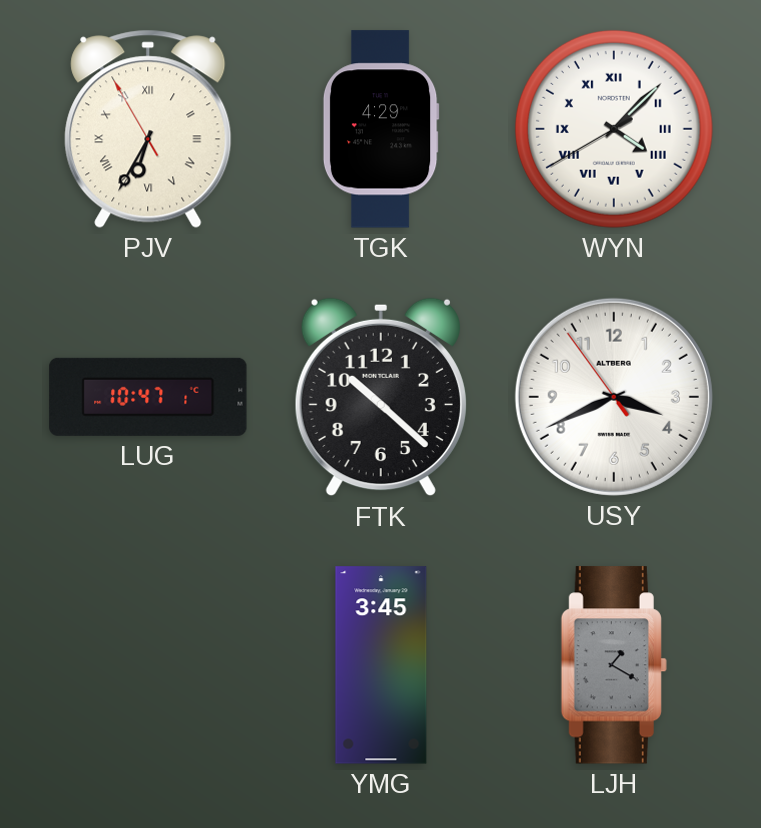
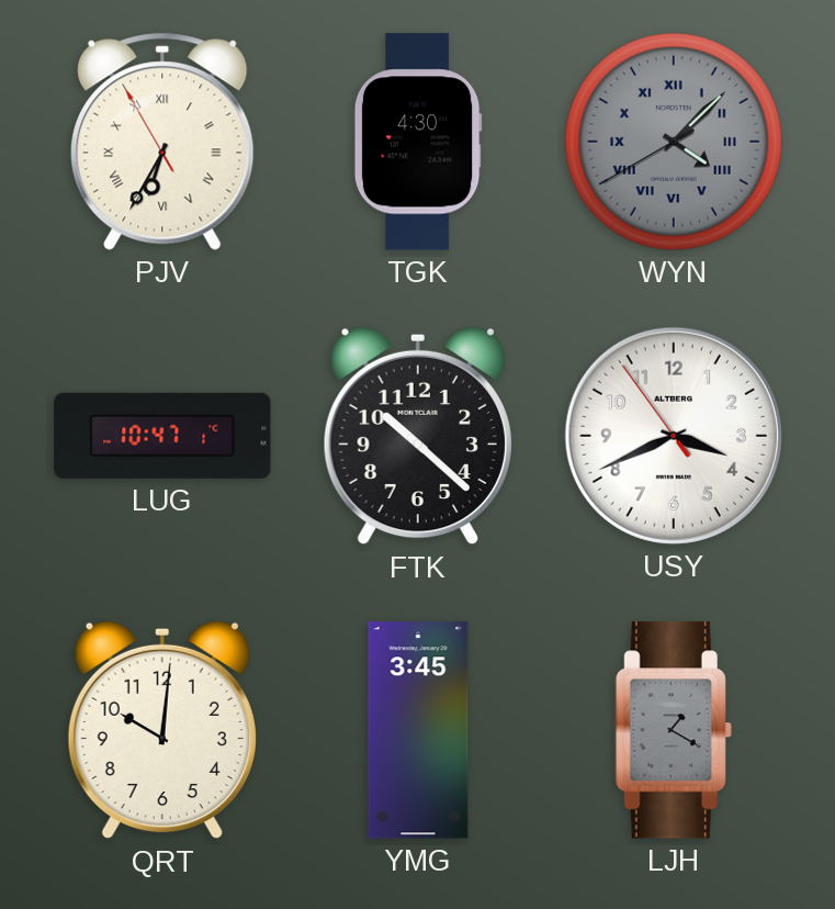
TGK: 4:29 -> 4:30 (418, 142)
WYN dial: white -> grey (674, 142)
QRT: none -> 10:01 (162, 730)
